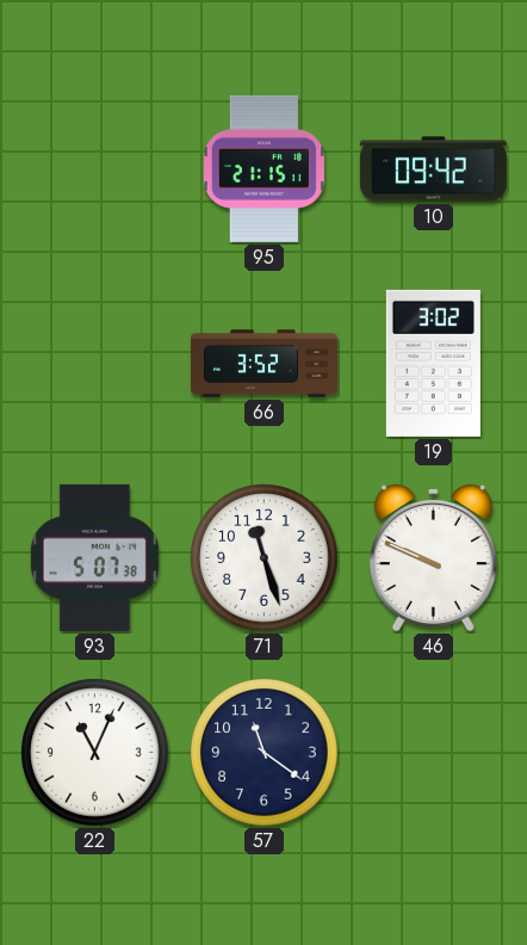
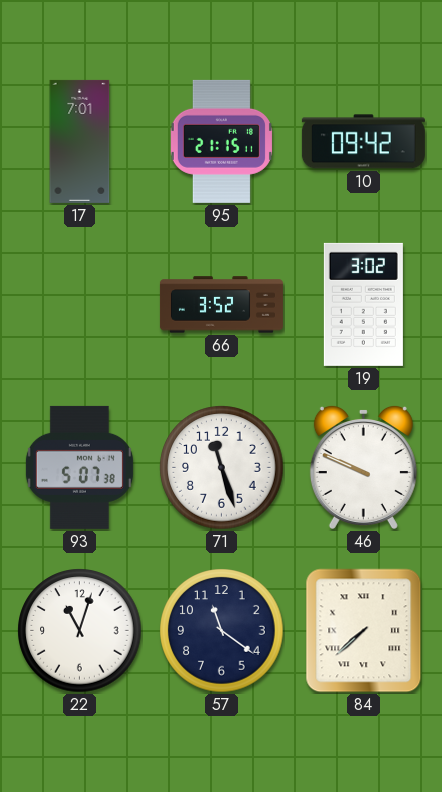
17: none -> 7:01 (80, 141)
22: 11:04 -> 11:03 (80, 631)
84: none -> 7:38 (364, 631)
